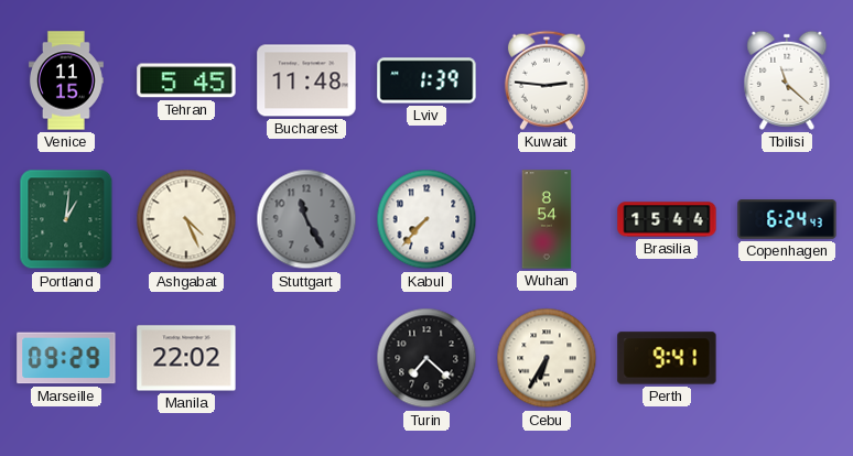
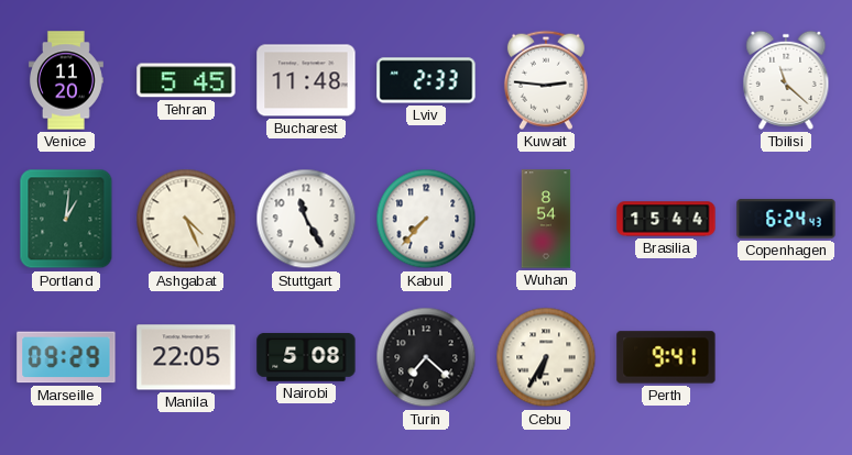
Venice: 11:15 -> 11:20 (66, 80)
Lviv: 1:39 -> 2:33 (426, 80)
Stuttgart dial: grey -> white (306, 219)
Manila: 22:02 -> 22:05 (186, 357)
Nairobi: none -> 5:08 (306, 357)
